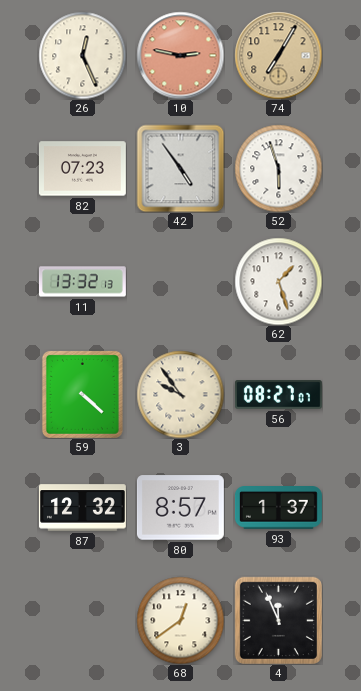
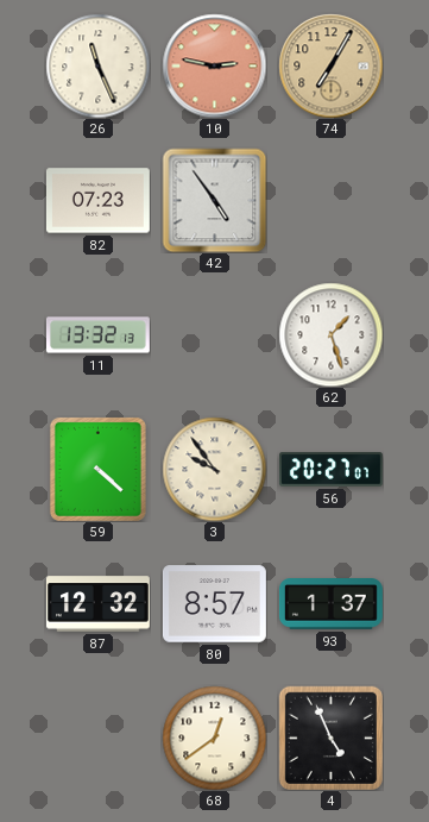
26: 12:26 -> 11:26 (97, 65)
52: 5:57 -> none (278, 168)
56: 08:27 -> 20:27 (330, 470)
4: 11:56 -> 4:56 (330, 738)
